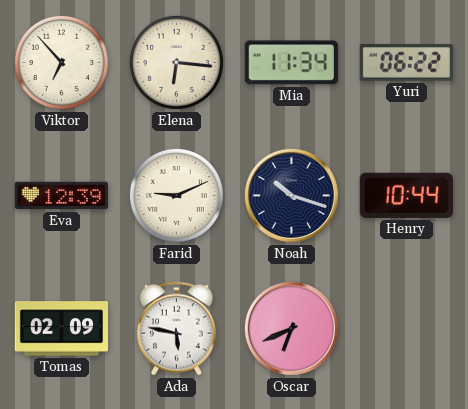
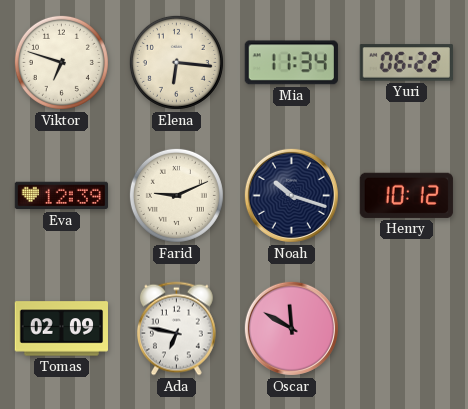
Viktor: 6:53 -> 6:48 (61, 62)
Henry: 10:44 -> 10:12 (406, 195)
Ada: 5:47 -> 6:47 (176, 329)
Oscar: 6:41 -> 11:50 (291, 328)
